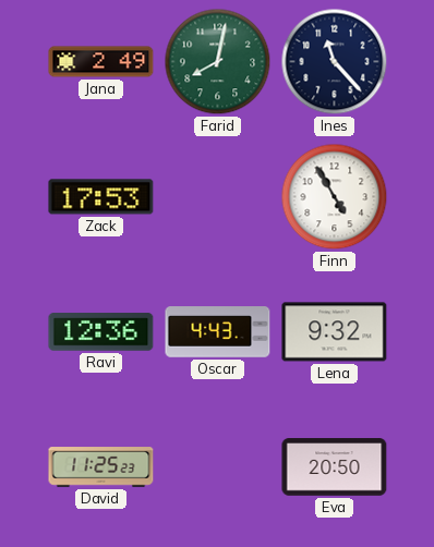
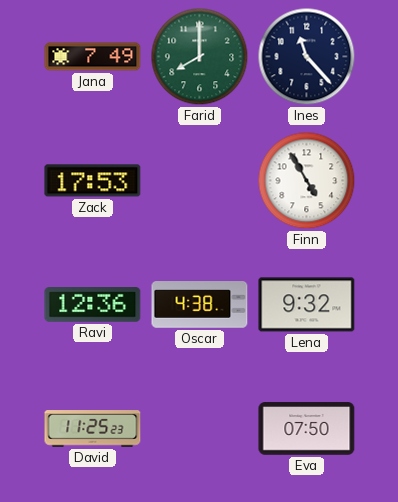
Jana: 2:49 -> 7:49 (93, 57)
Farid: 8:02 -> 8:00 (200, 57)
Oscar: 4:43 -> 4:38 (200, 305)
Eva: 20:50 -> 07:50 (307, 429)
